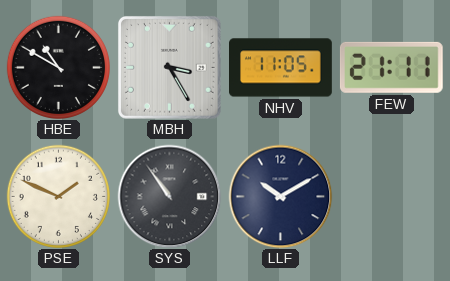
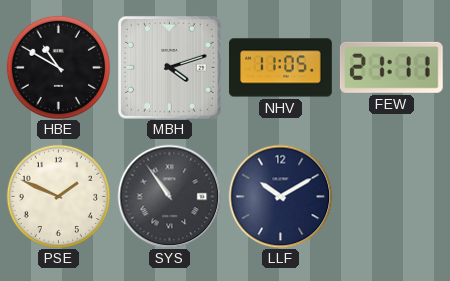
MBH: 3:25 -> 4:12 (169, 67)
